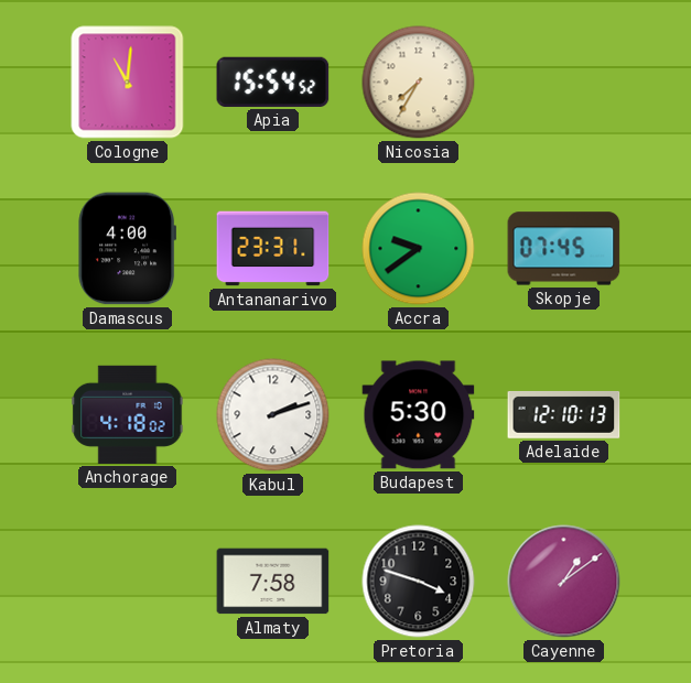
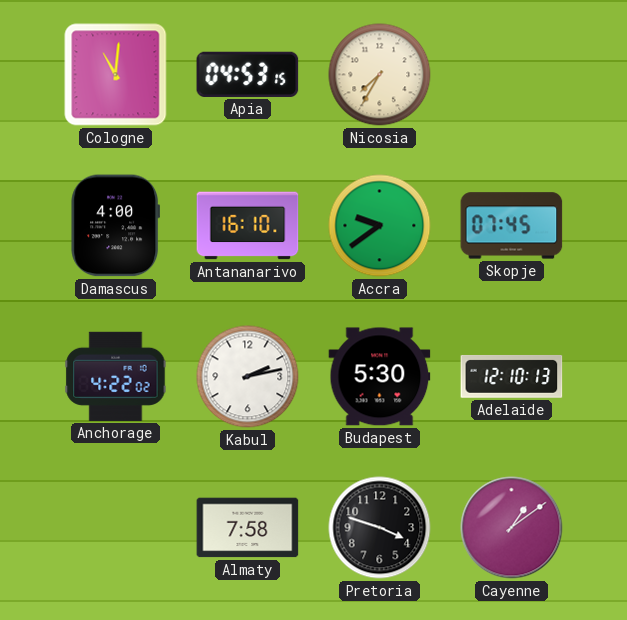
Apia: 15:54 -> 04:53 (248, 74)
Antananarivo: 23:31 -> 16:10 (248, 226)
Anchorage: 4:18 -> 4:22 (116, 376)
Kabul: 2:12 -> 2:13 (248, 377)
